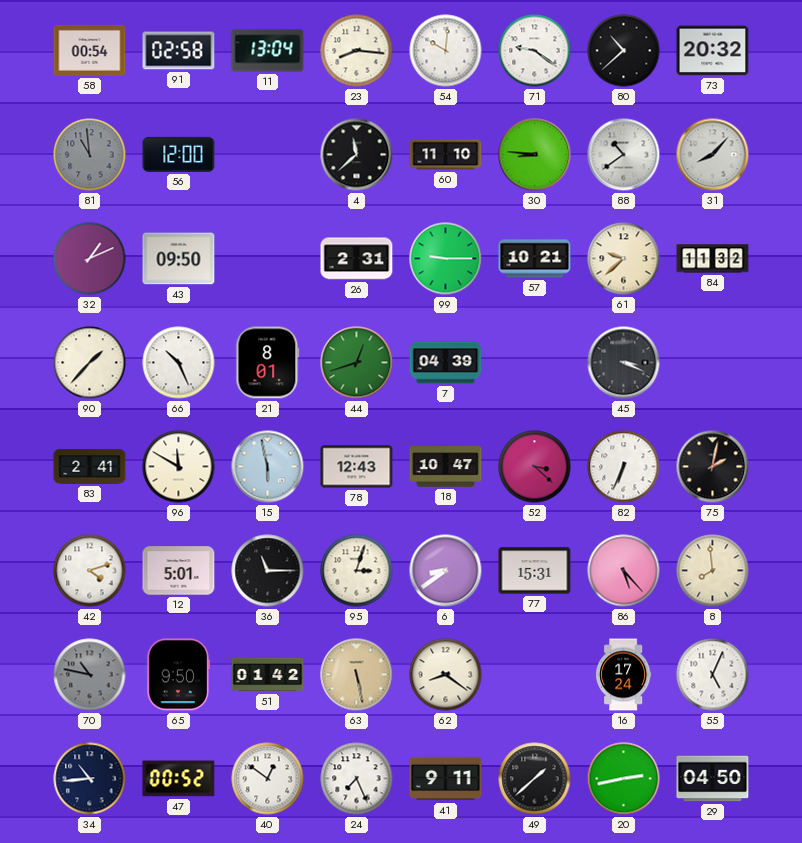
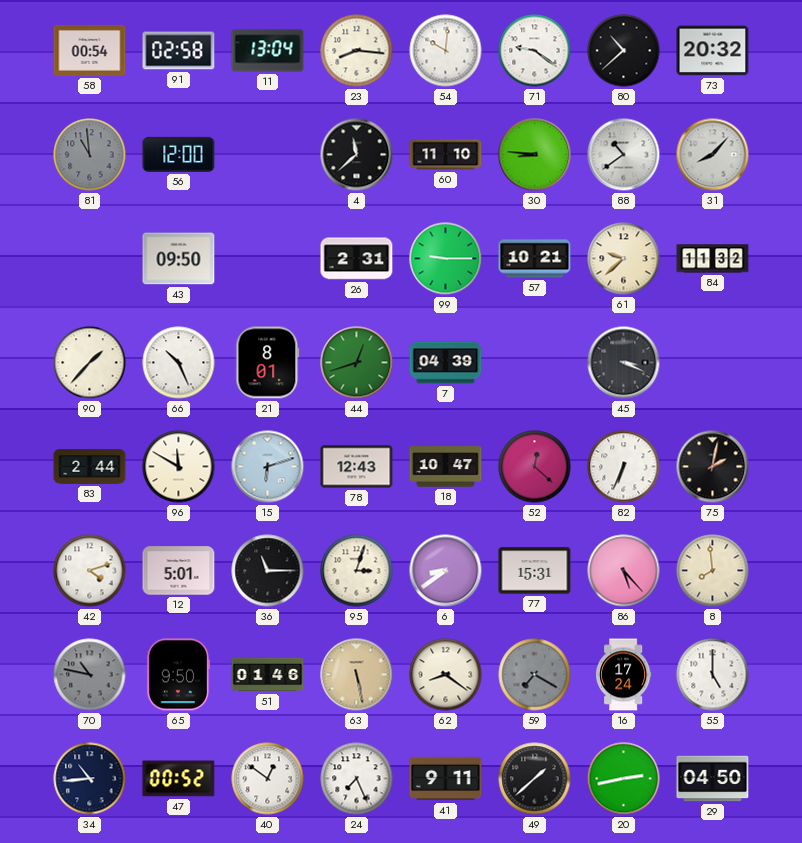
32: 1:11 -> none (90, 259)
83: 2:41 -> 2:44 (90, 467)
15: 5:58 -> 6:12 (268, 467)
52: 3:22 -> 12:22 (535, 467)
51: 01:42 -> 01:46 (268, 675)
59: none -> 7:20 (535, 675)
55: 5:04 -> 5:00 (713, 675)
